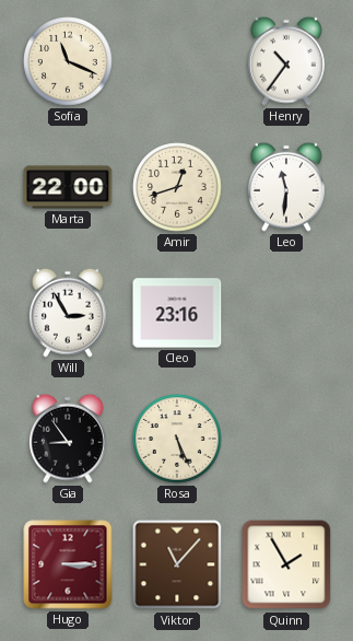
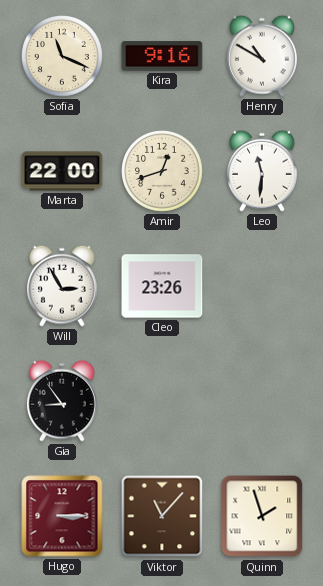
Kira: none -> 9:16 (162, 56)
Henry: 10:36 -> 10:50 (262, 56)
Cleo: 23:16 -> 23:26 (162, 286)
Rosa: 5:26 -> none (177, 439)
Quinn: 1:55 -> 1:57 (262, 516)
